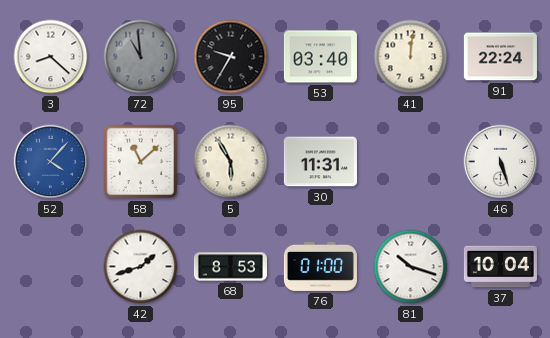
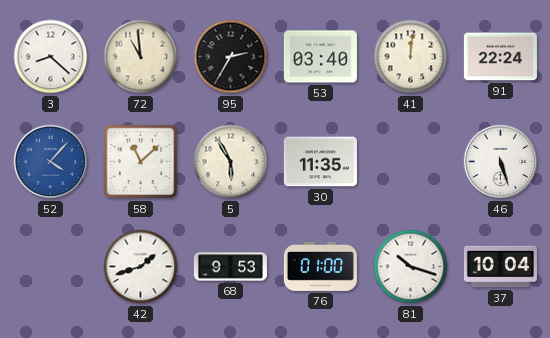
72 dial: grey -> cream (141, 57)
95: 9:35 -> 2:35 (231, 57)
30: 11:31 -> 11:35 (320, 162)
68: 8:53 -> 9:53 (230, 267)
